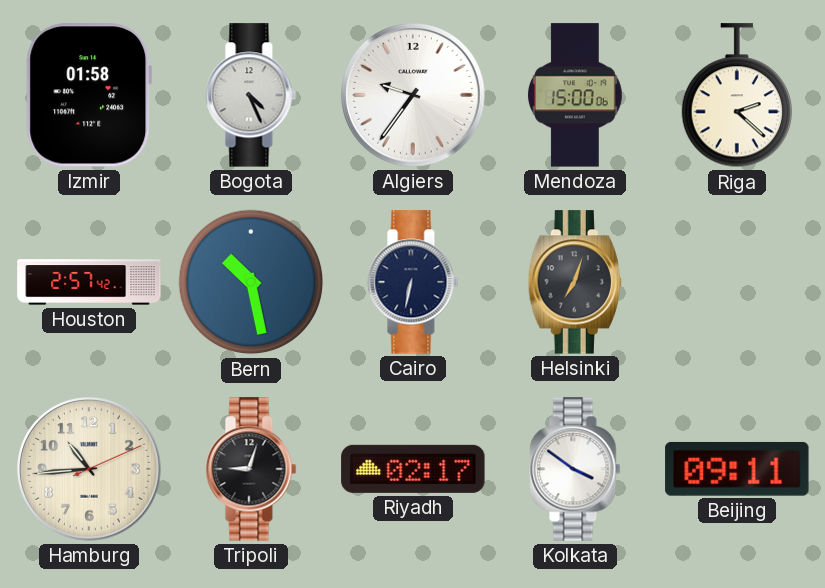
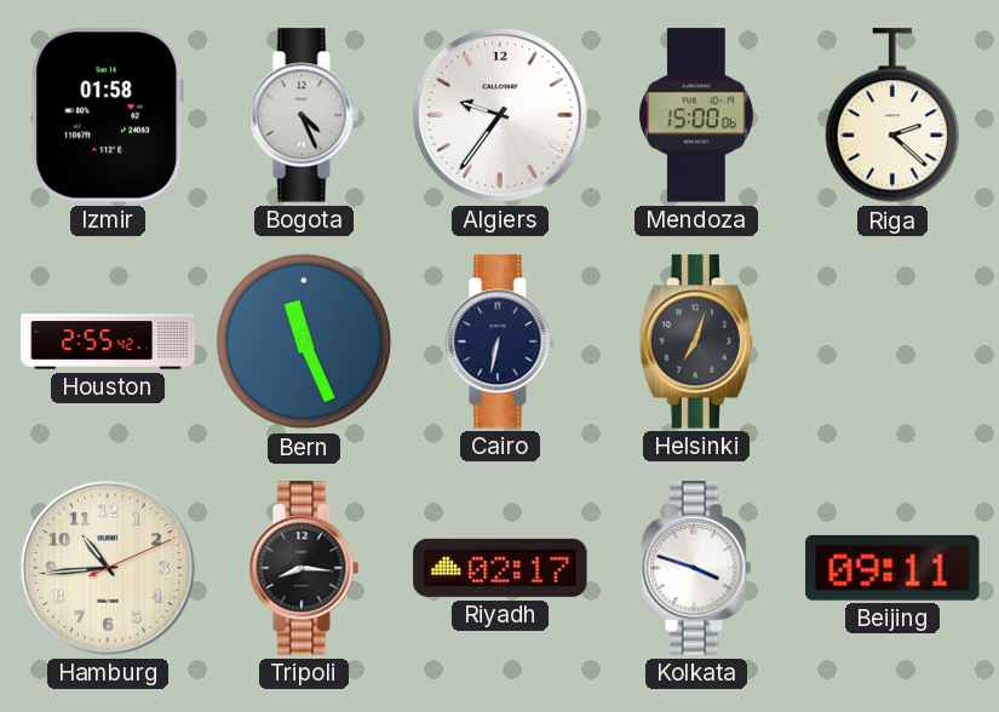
Houston: 2:57 -> 2:55 (108, 341)
Bern: 10:28 -> 11:26 (304, 341)
Tripoli: 9:03 -> 8:16 (304, 568)
Kolkata: 3:51 -> 3:48 (696, 568)
